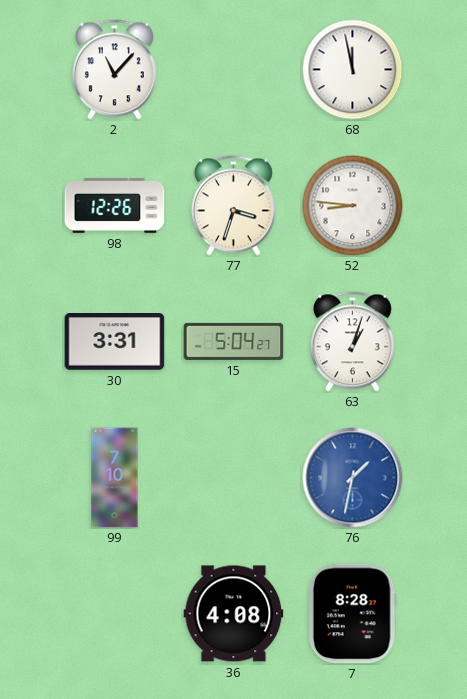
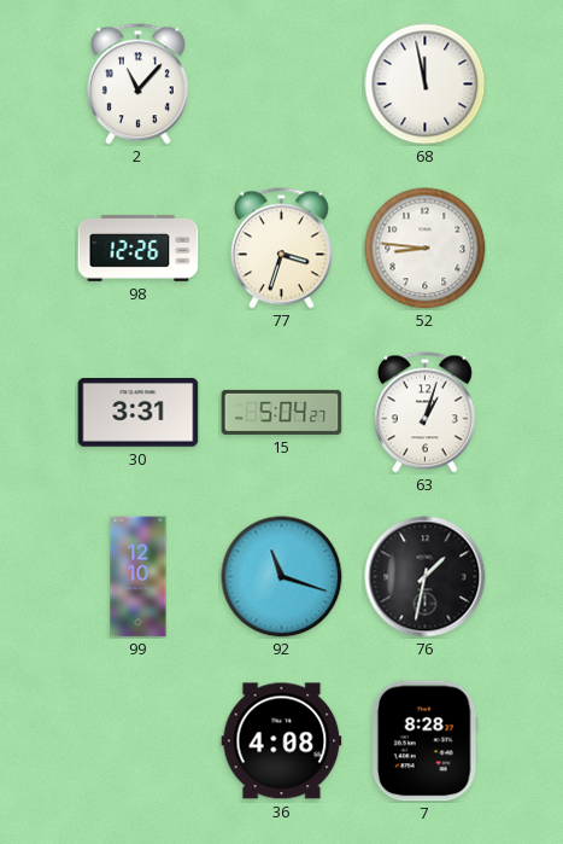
99: 7:10 -> 12:10 (139, 577)
92: none -> 11:18 (282, 577)
76 dial: blue -> black (426, 577)
